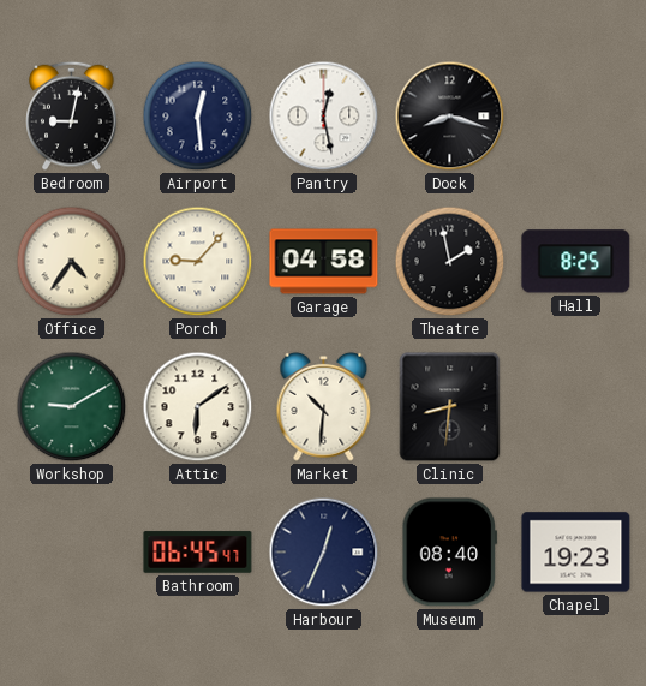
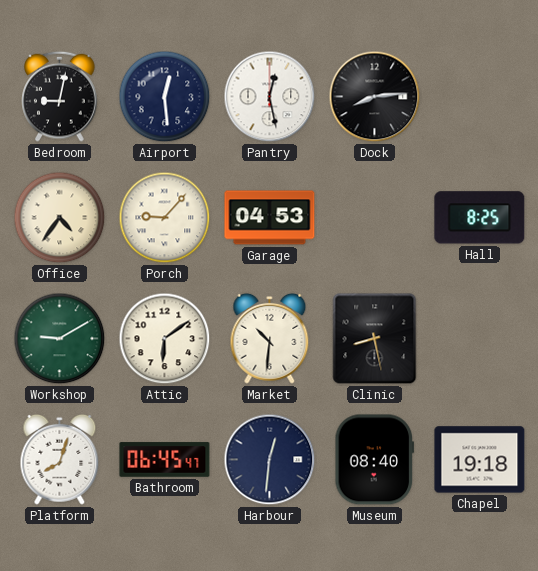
Dock: 8:18 -> 8:14 (375, 97)
Garage: 04:58 -> 04:53 (270, 218)
Theatre: 1:58 -> none (450, 262)
Clinic: 8:31 -> 8:28 (375, 339)
Platform: none -> 8:03 (60, 459)
Harbour: 12:34 -> 12:31 (270, 460)
Chapel: 19:23 -> 19:18 (480, 460)
